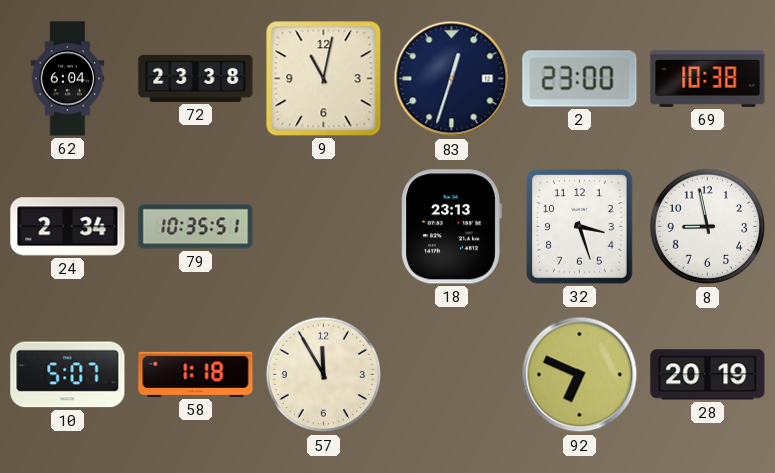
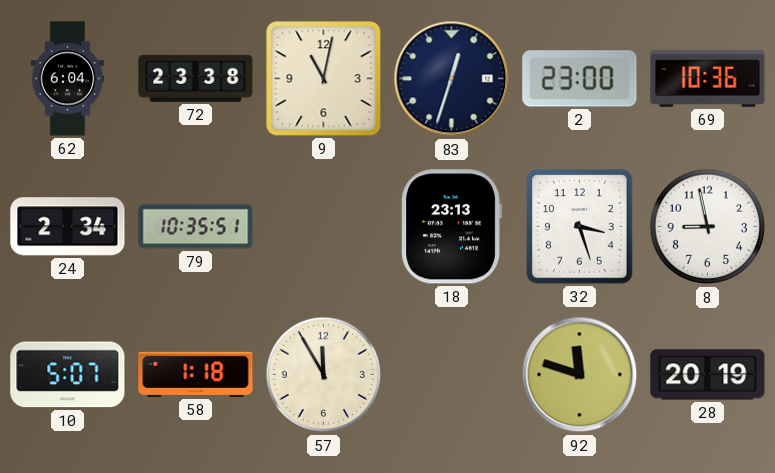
69: 10:38 -> 10:36 (708, 78)
92: 6:49 -> 11:48 (580, 375)
